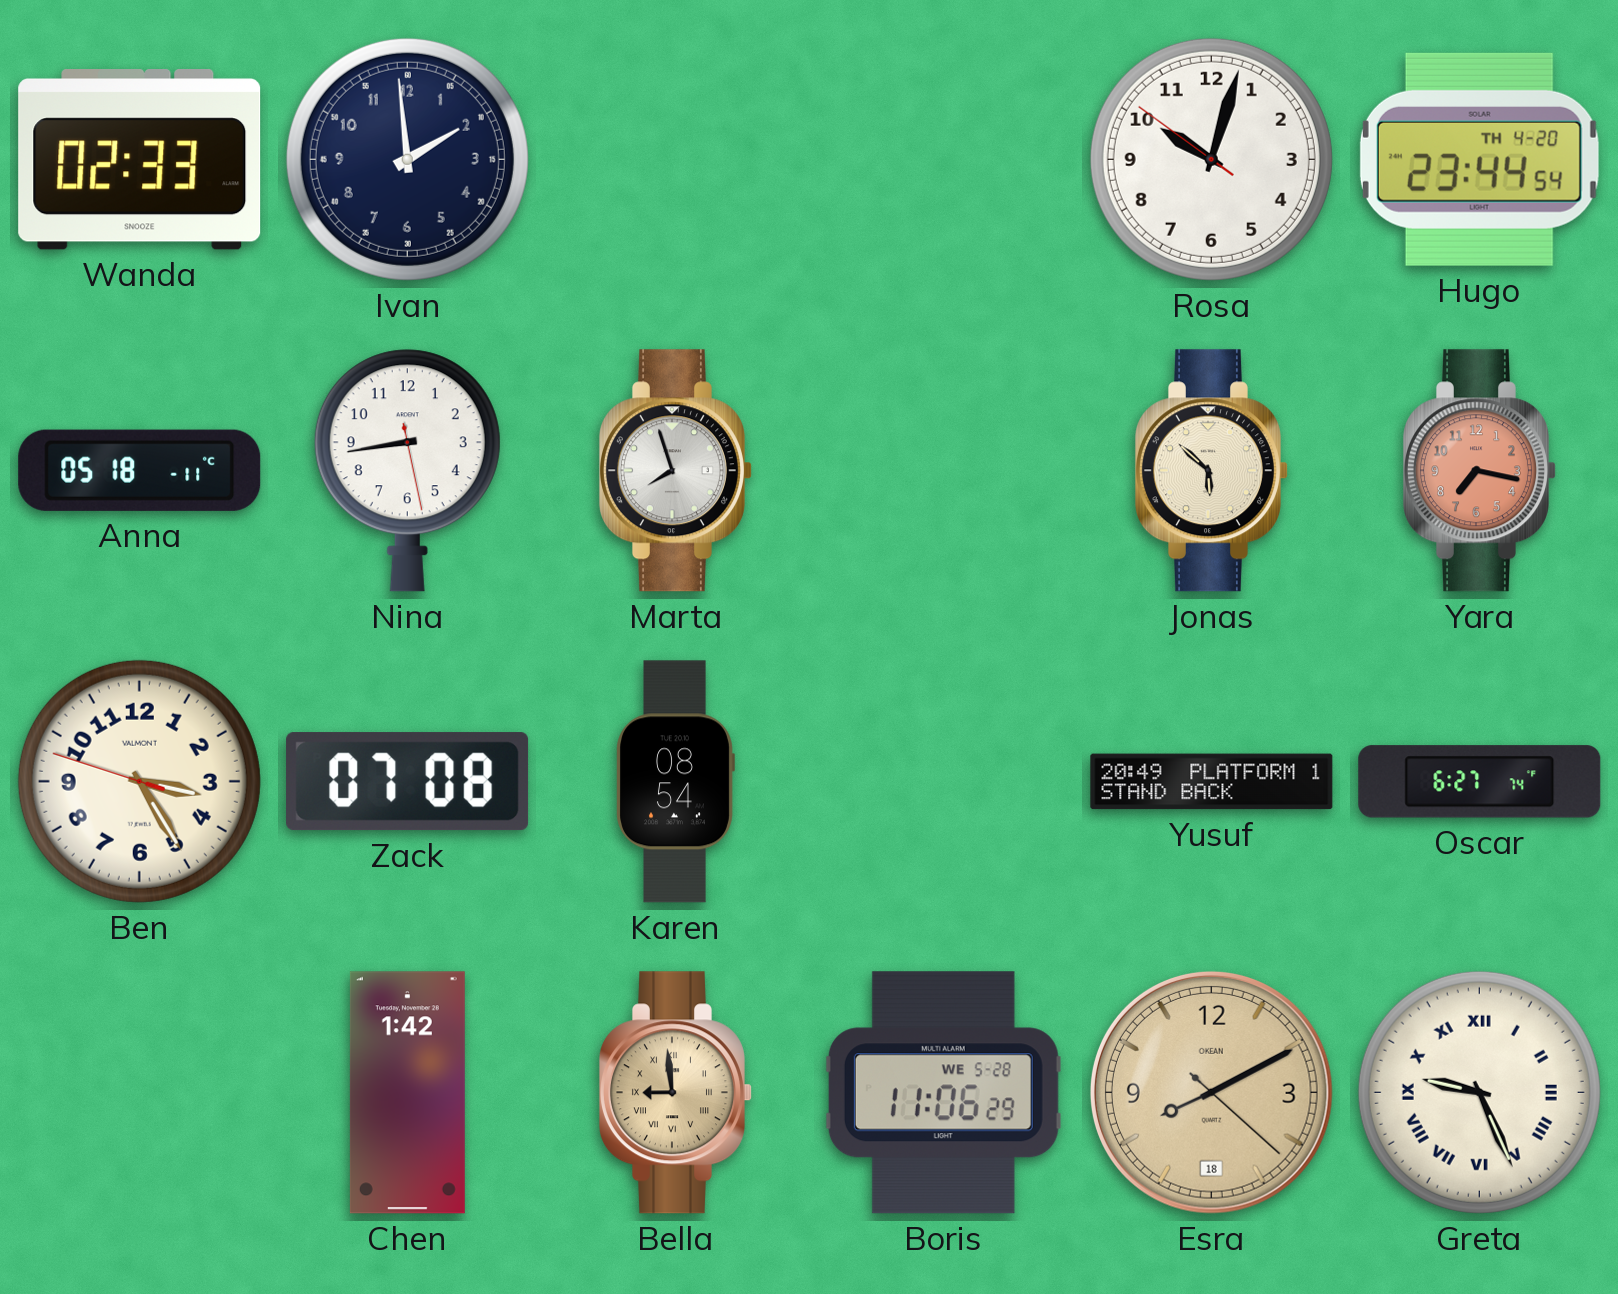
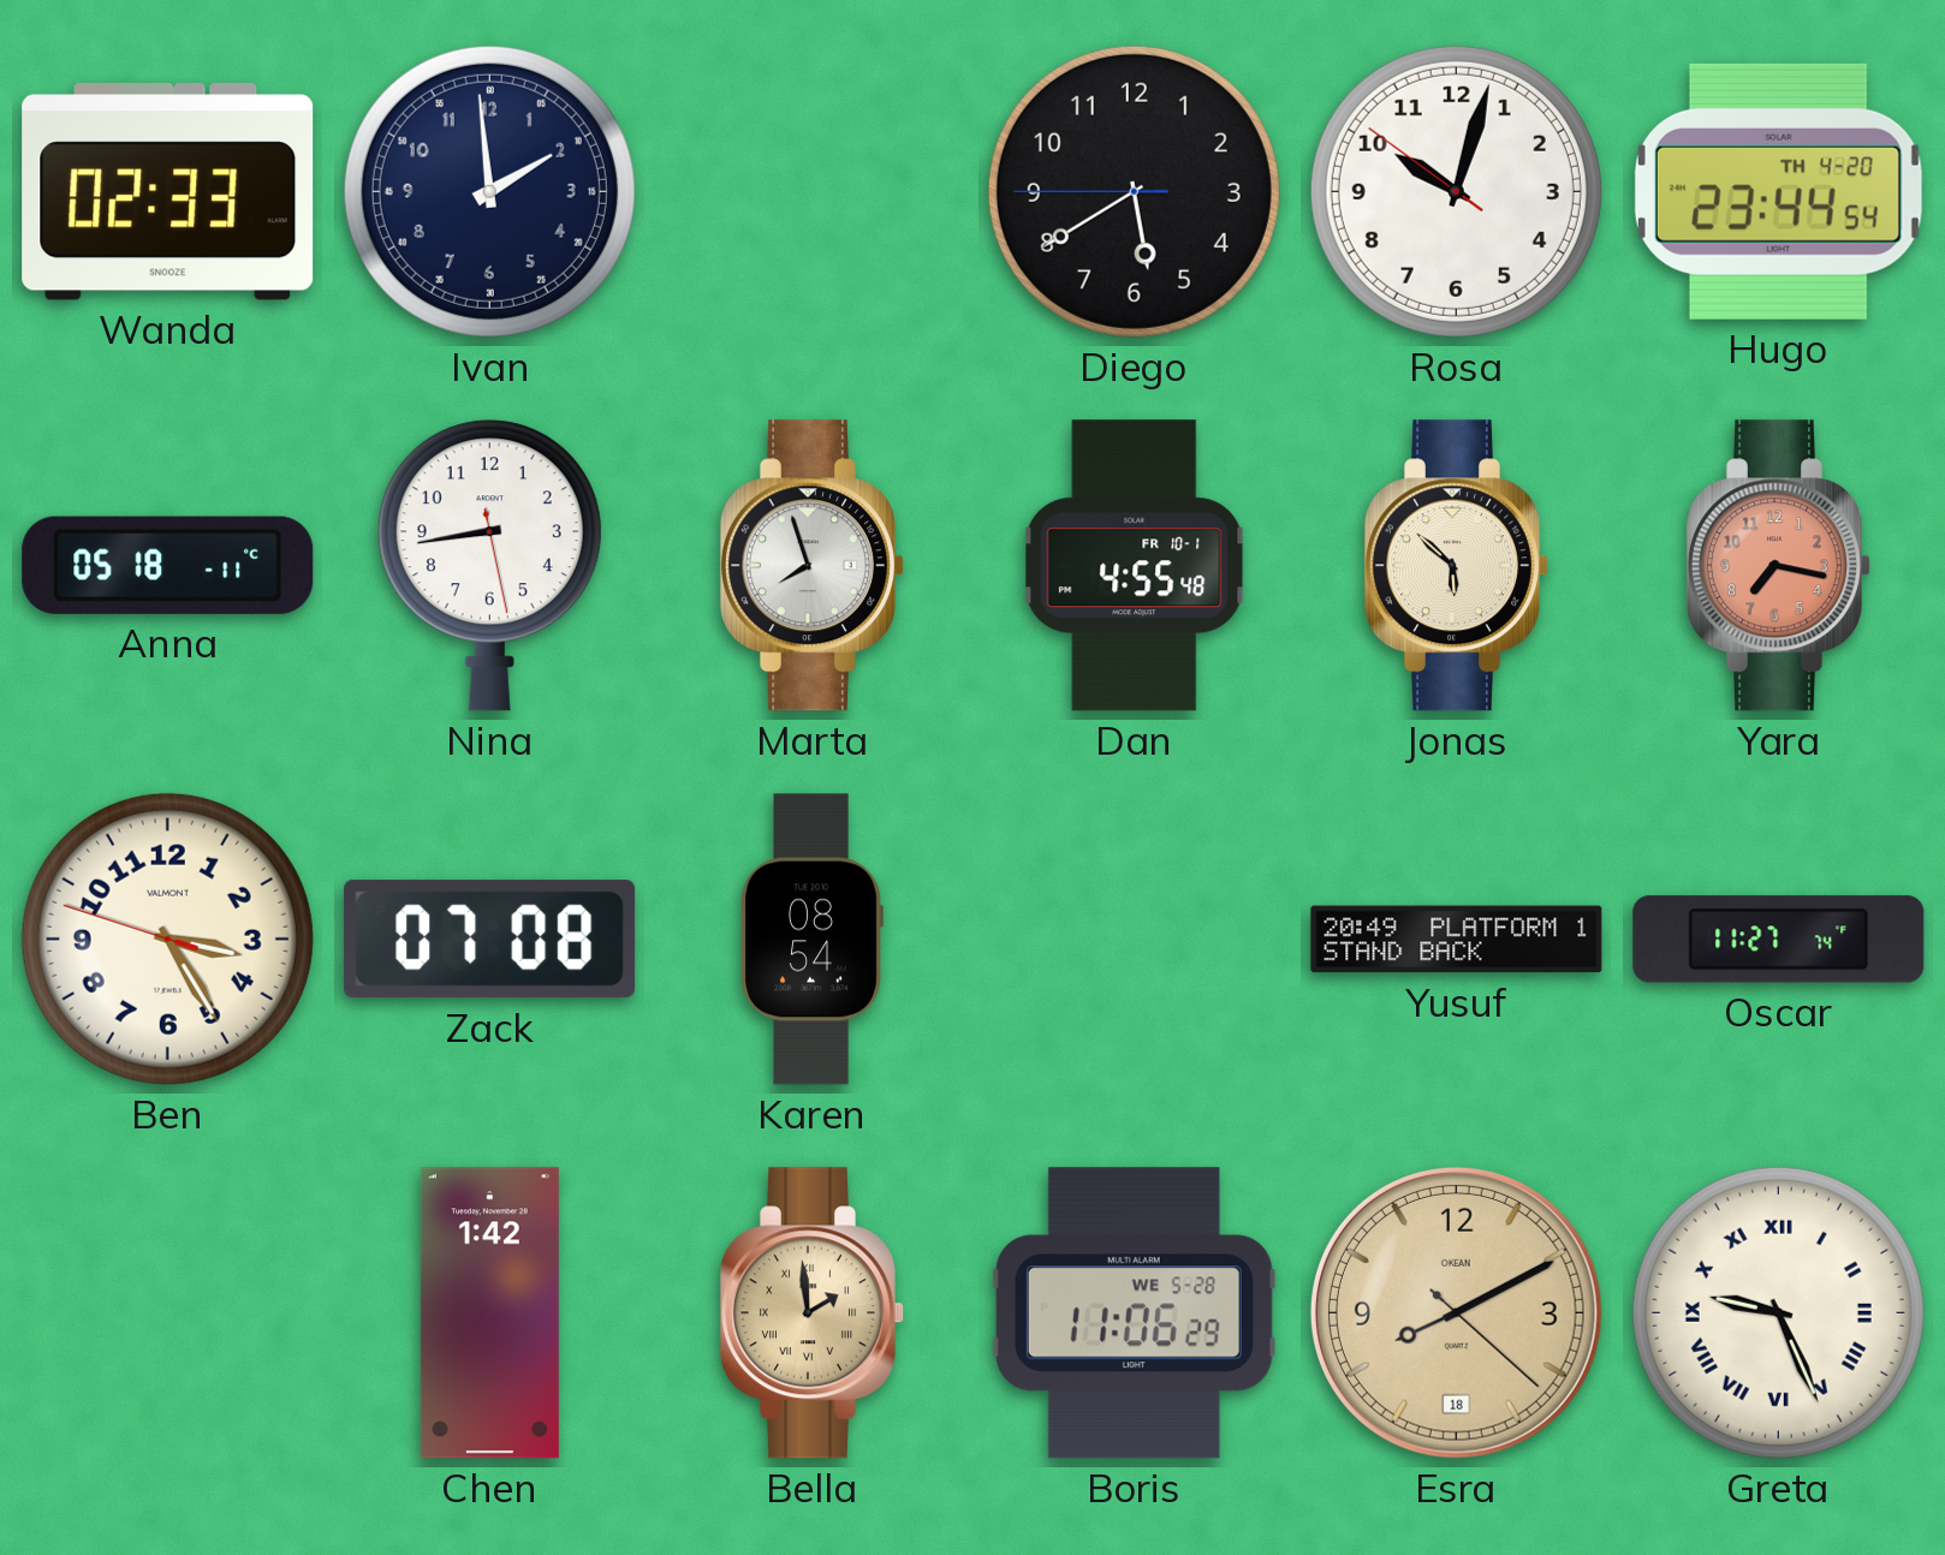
Diego: none -> 5:39 (1134, 191)
Dan: none -> 4:55 (1135, 566)
Oscar: 6:27 -> 11:27 (1779, 940)
Bella: 8:59 -> 1:59 (811, 1313)
